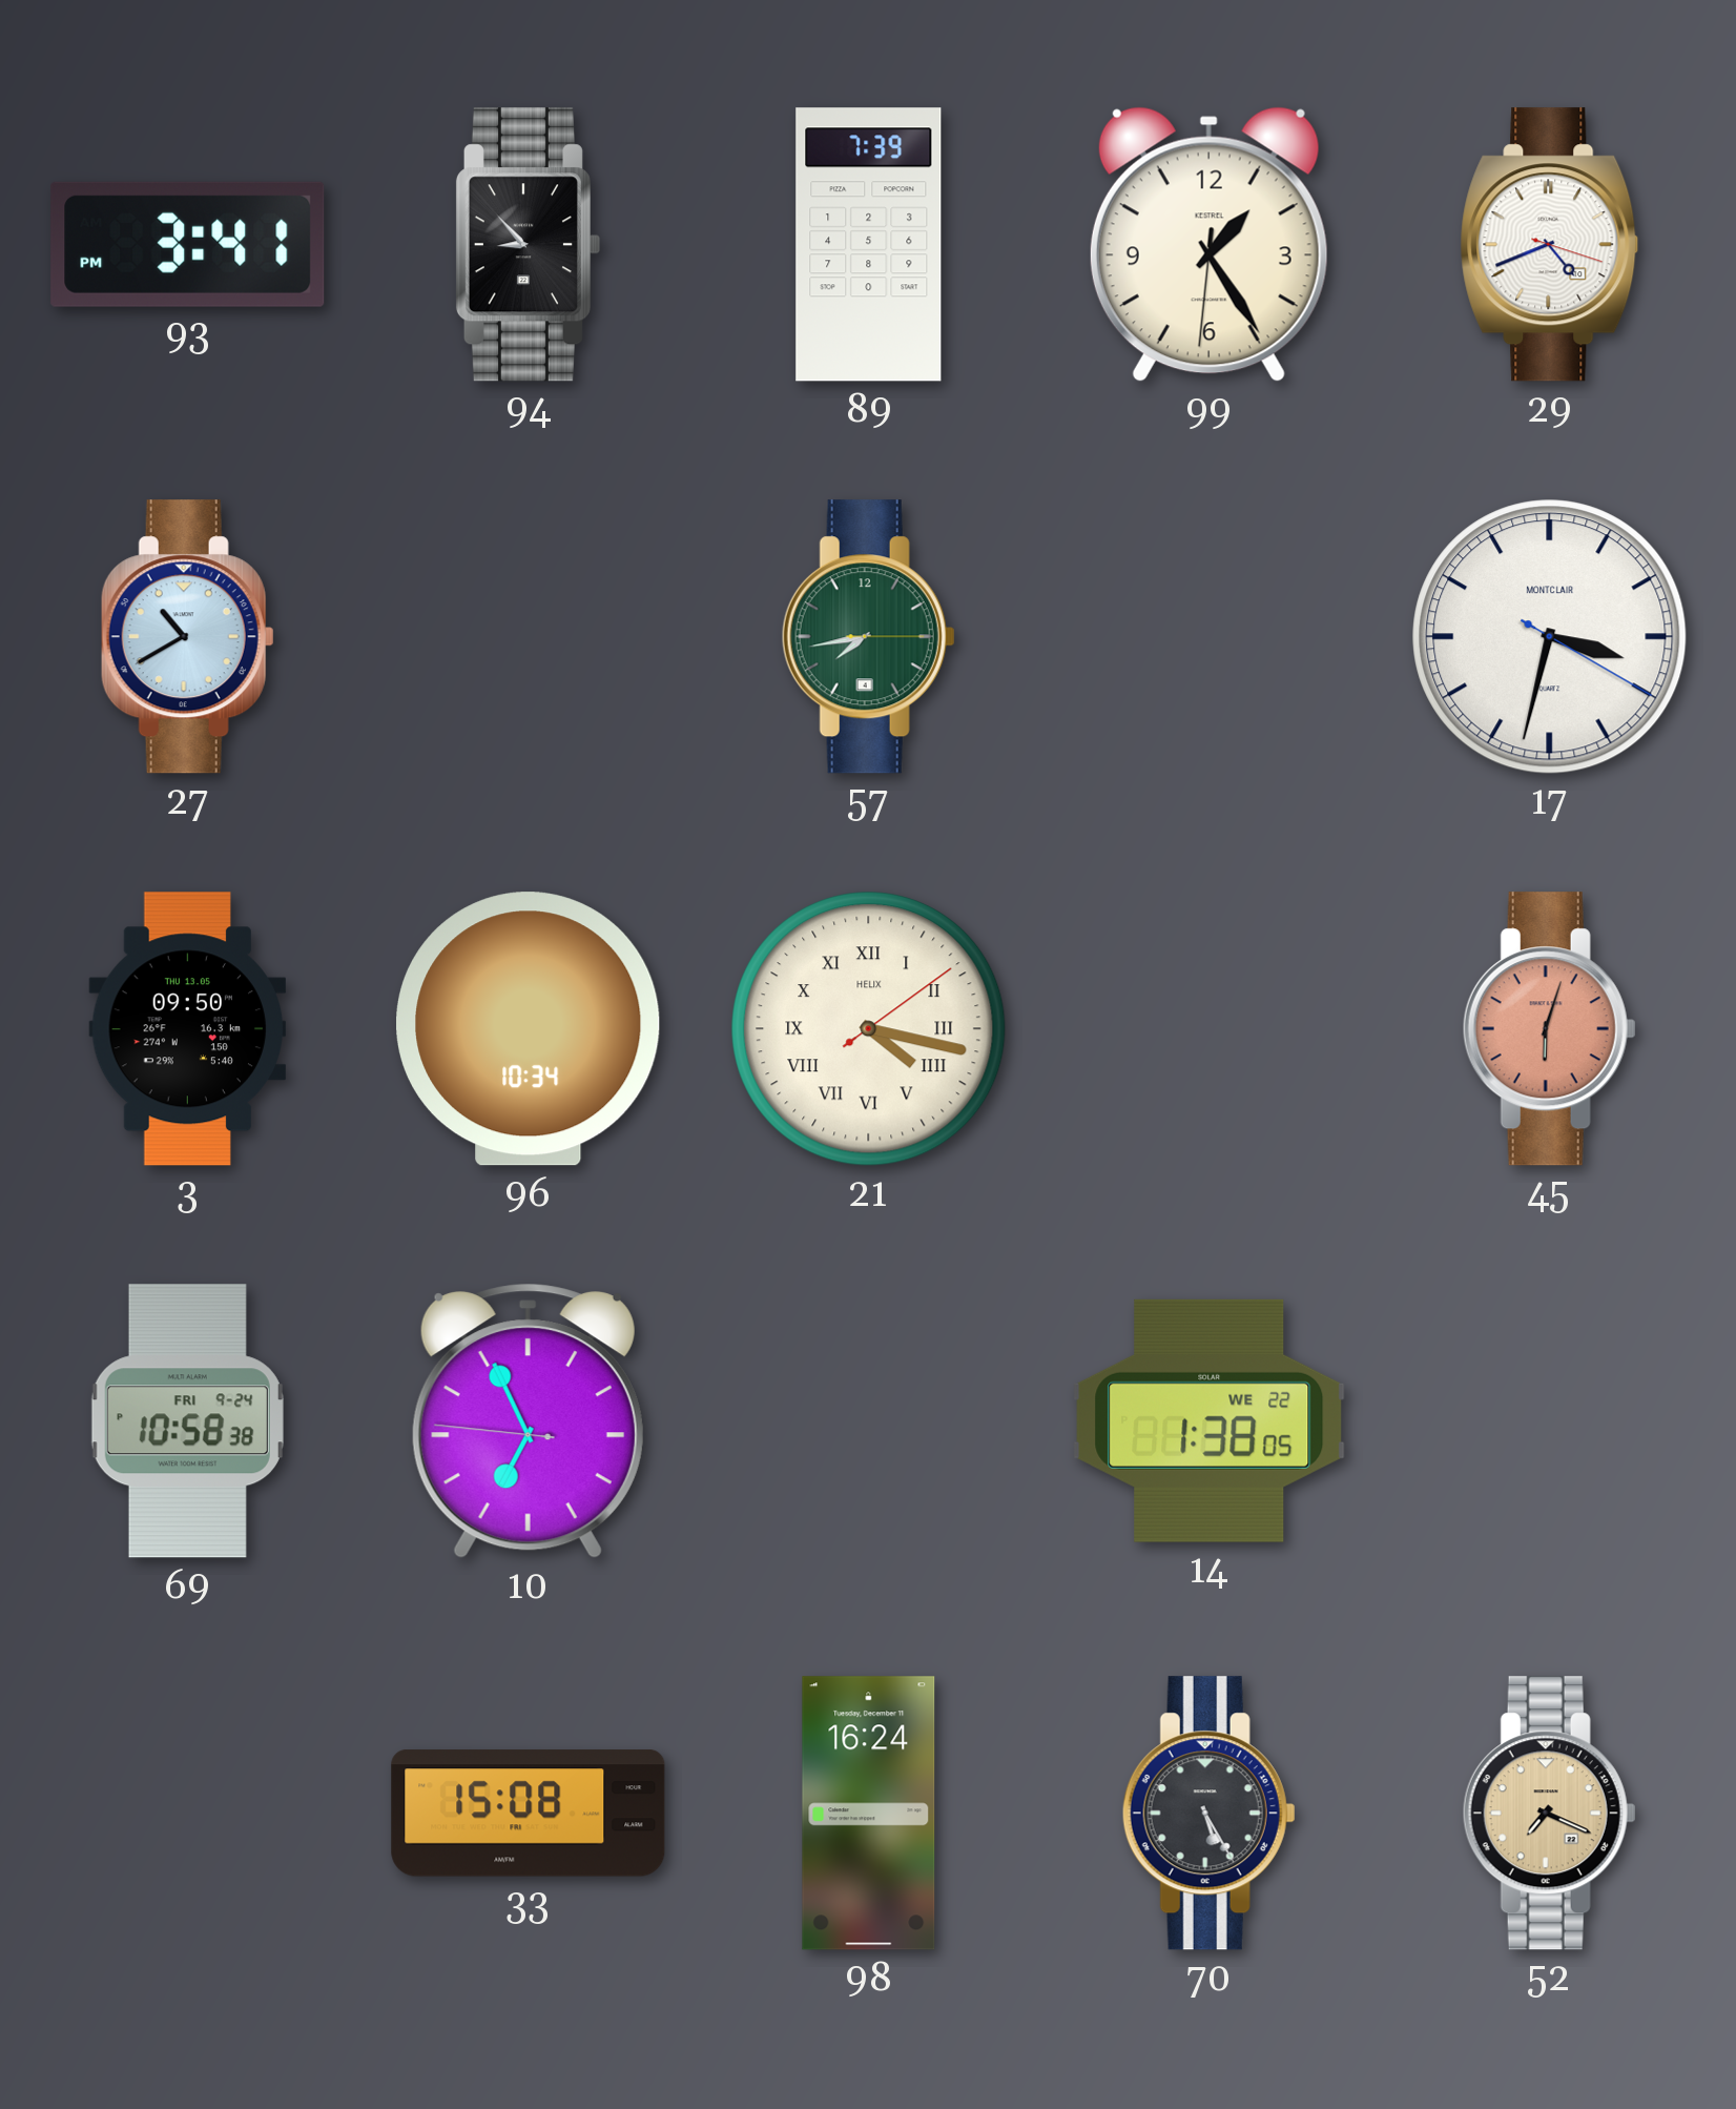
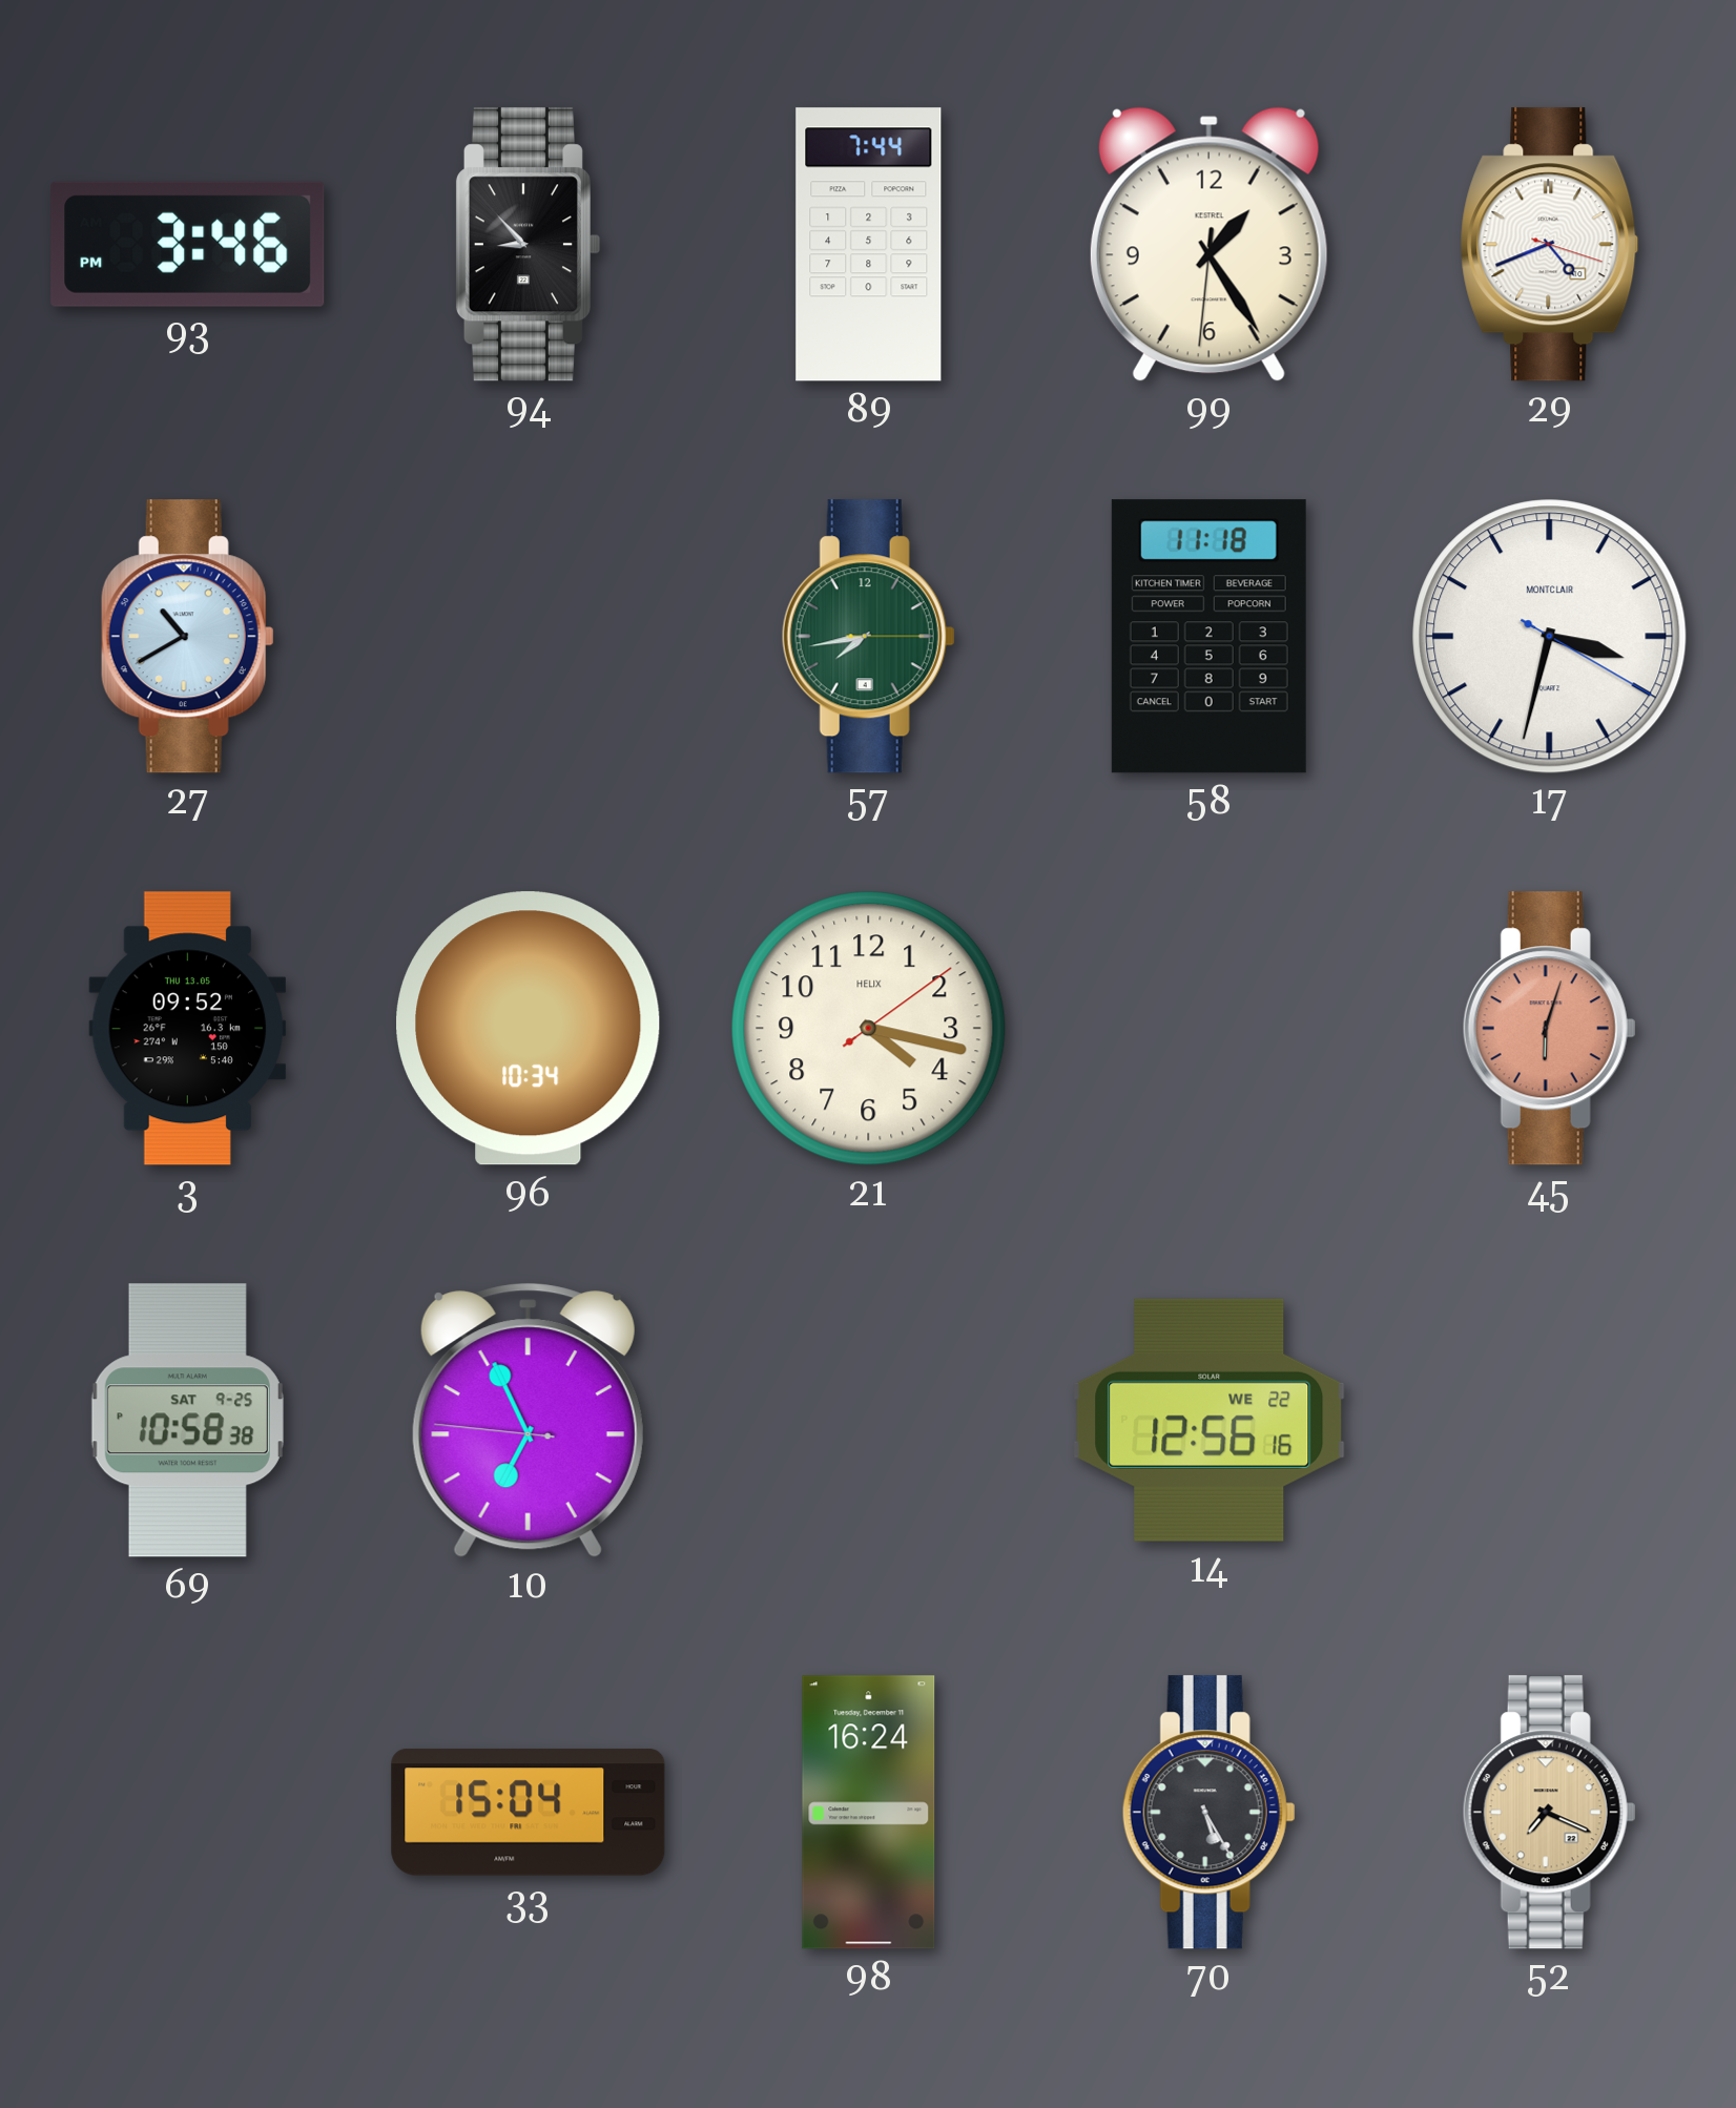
93: 3:41 -> 3:46 (188, 244)
89: 7:39 -> 7:44 (869, 245)
58: none -> 11:18 (1208, 637)
3: 09:50 -> 09:52 (188, 1029)
21 numerals: Roman -> Arabic (869, 1029)
69 date: FRI 9-24 -> SAT 9-25 (187, 1421)
14: 1:38 -> 12:56 (1210, 1420)
33: 15:08 -> 15:04 (529, 1813)
